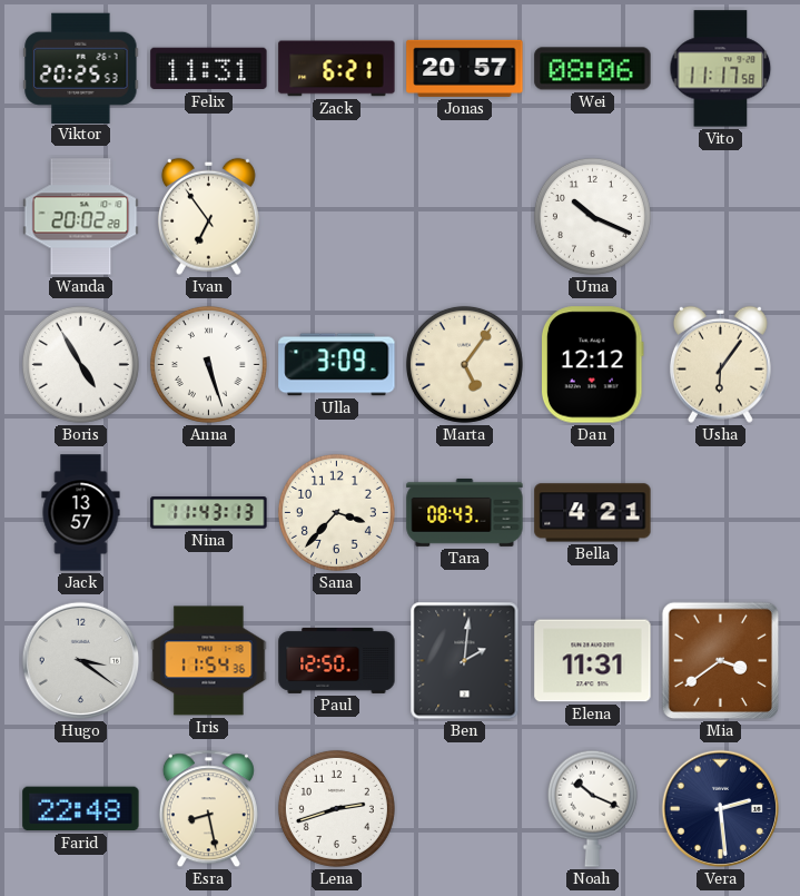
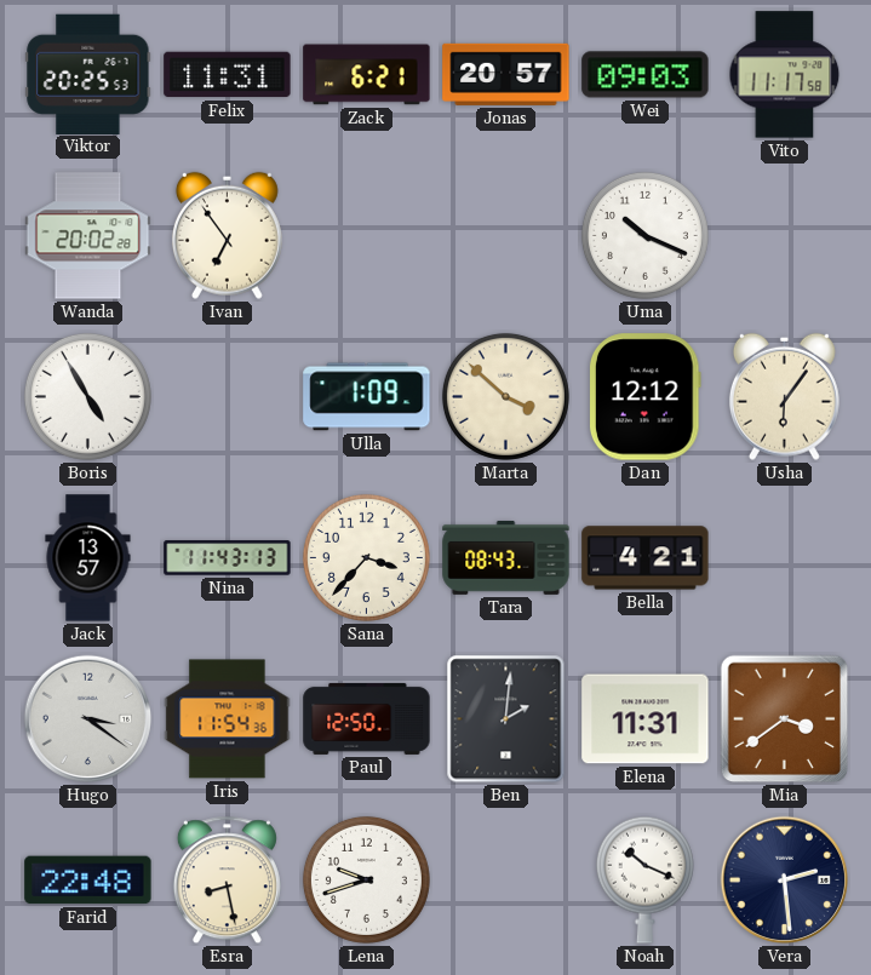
Wei: 08:06 -> 09:03 (646, 75)
Anna: 5:27 -> none (208, 364)
Ulla: 3:09 -> 1:09 (367, 397)
Marta: 5:06 -> 3:52 (505, 396)
Lena: 2:42 -> 9:42 (366, 879)
